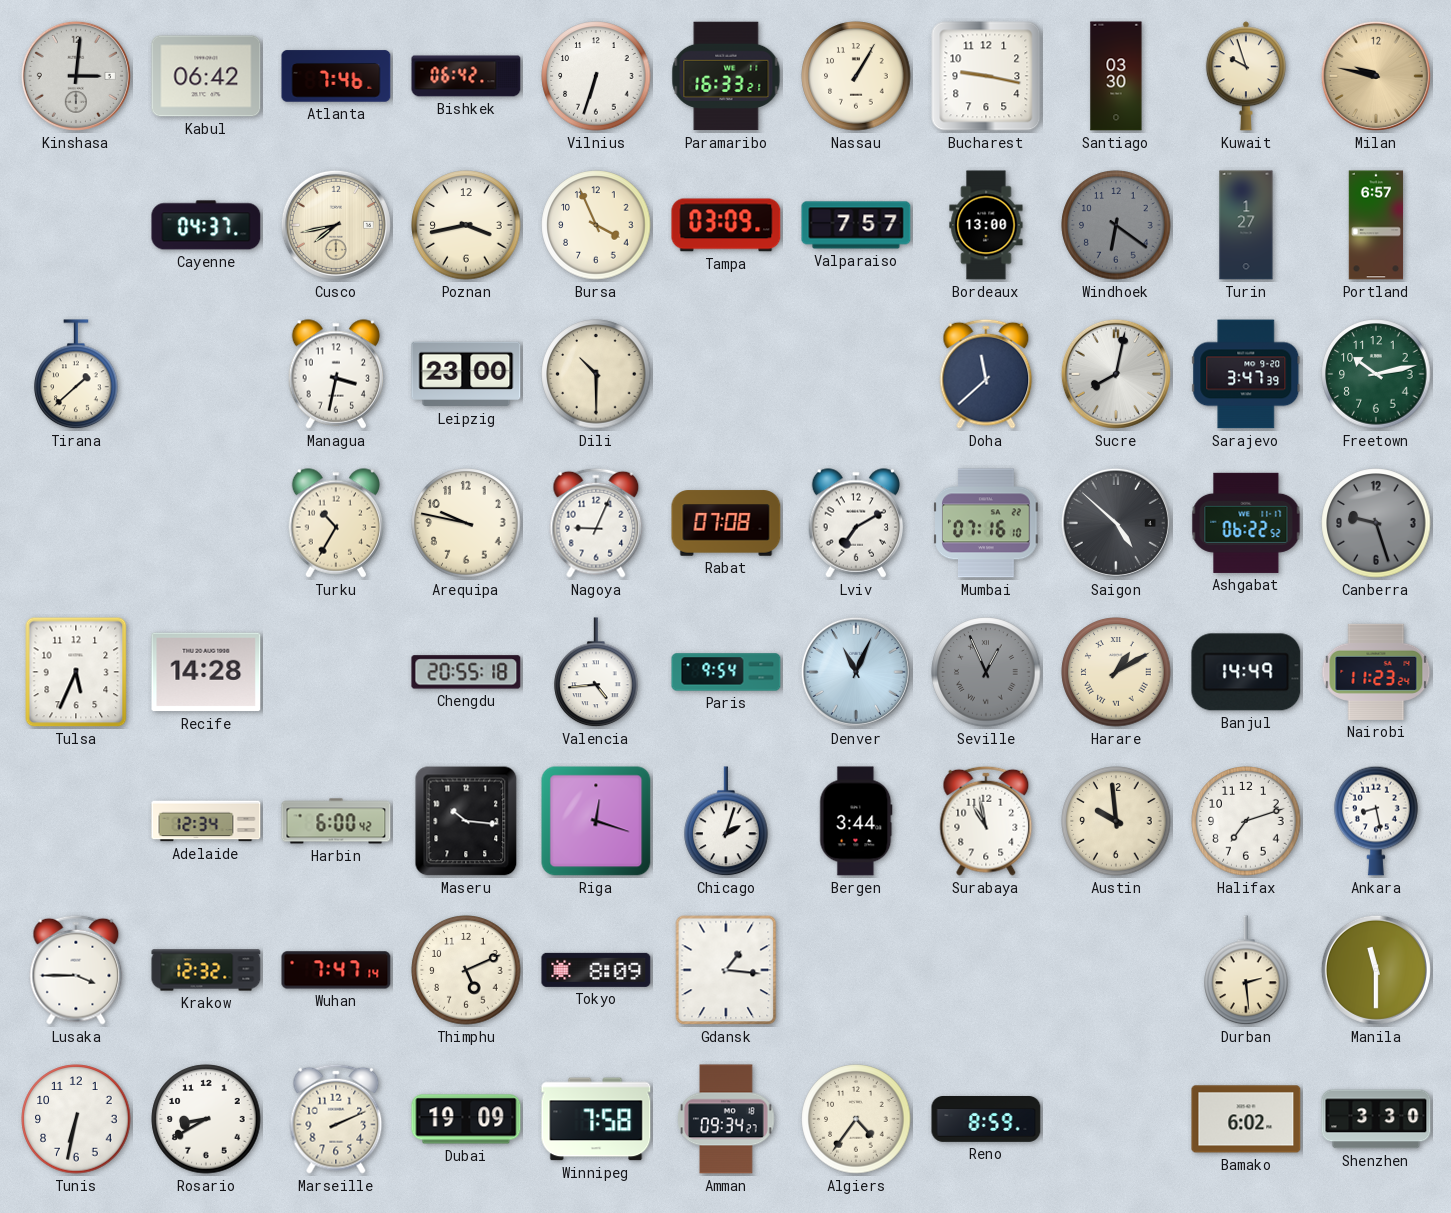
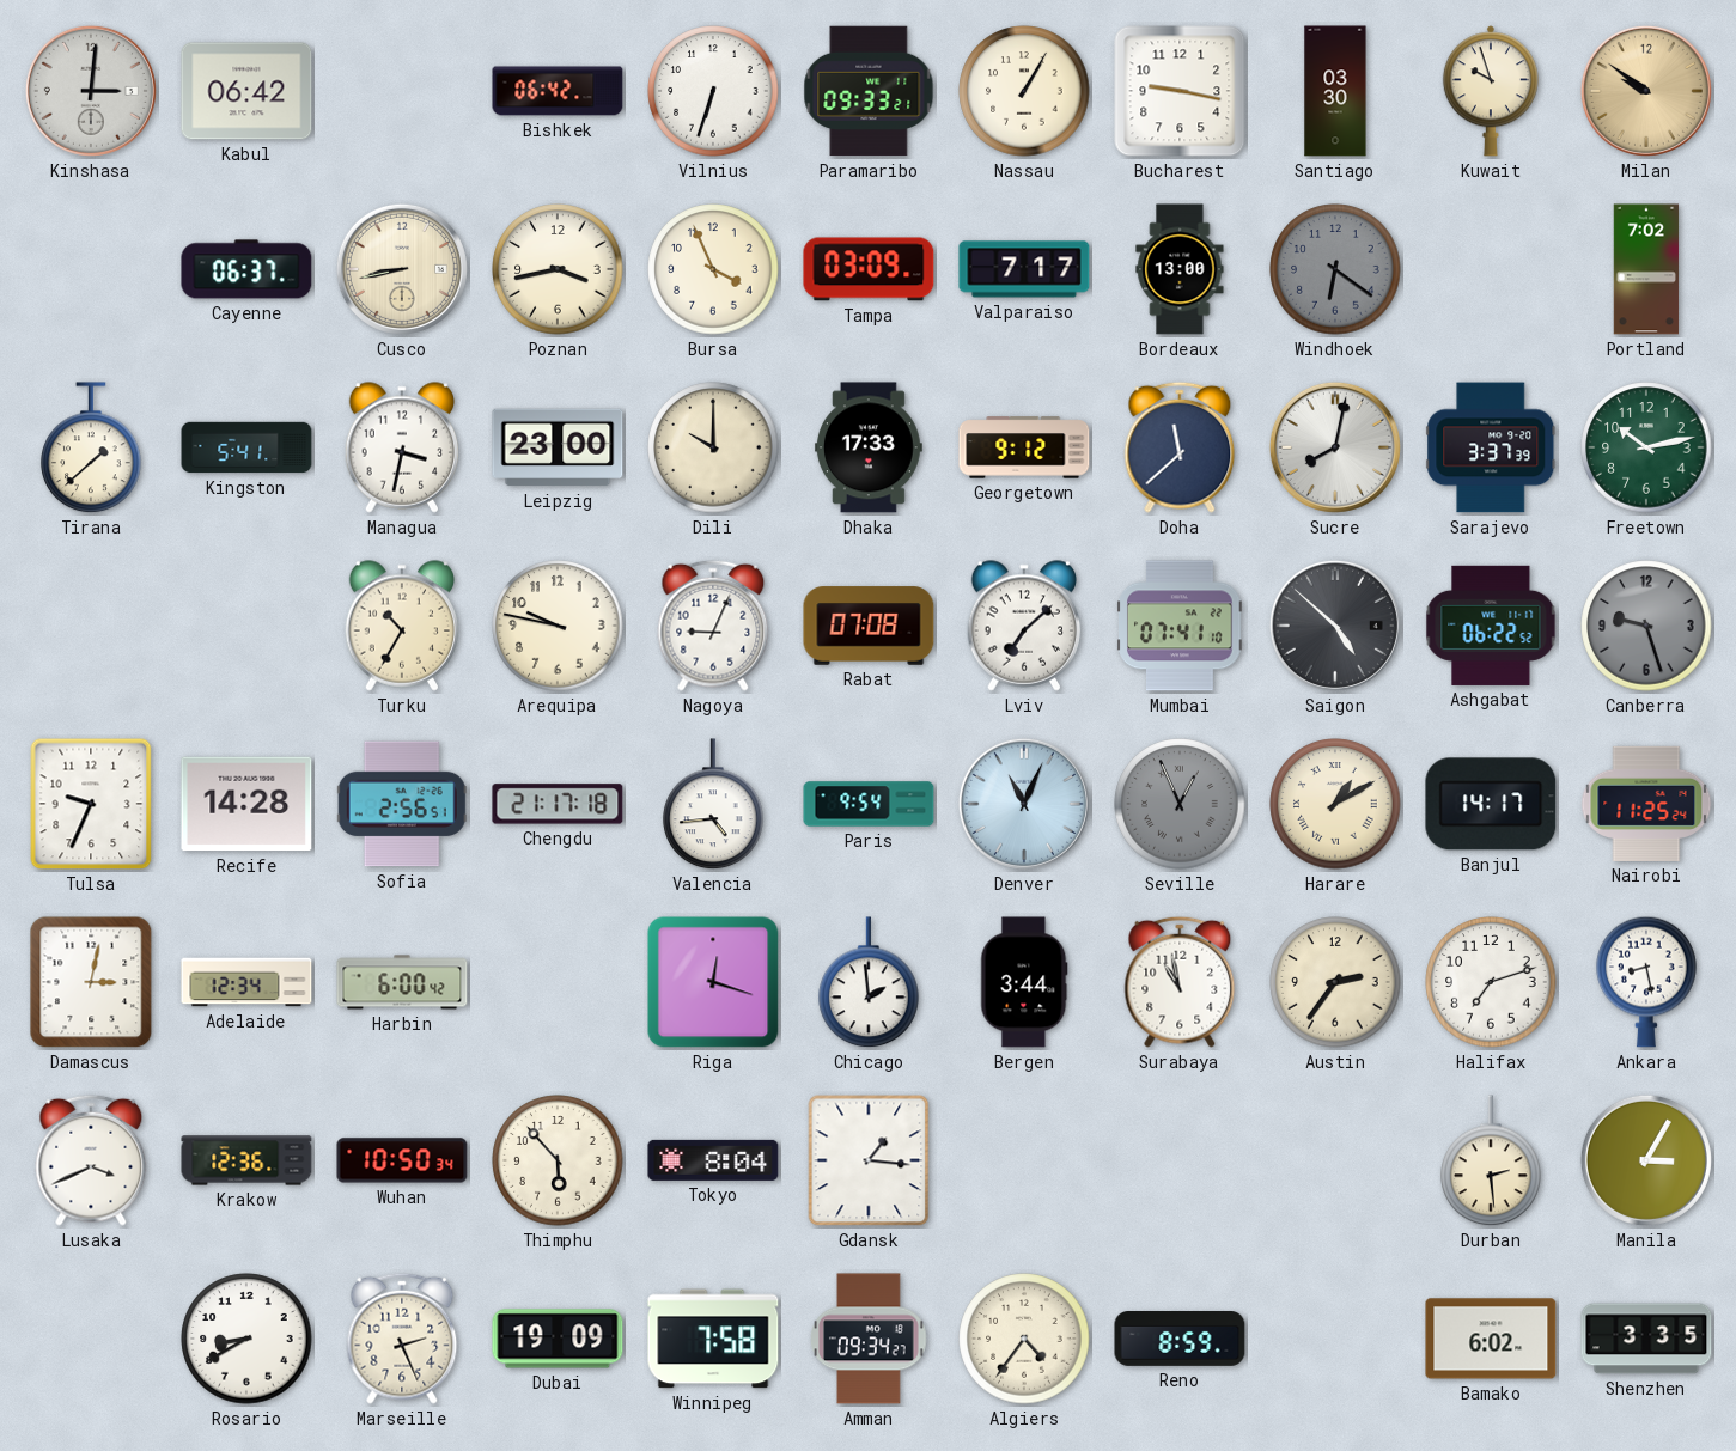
Atlanta: 7:46 -> none (336, 76)
Paramaribo: 16:33 -> 09:33 (869, 91)
Milan: 9:47 -> 9:51 (1646, 91)
Cayenne: 04:37 -> 06:37 (246, 269)
Cusco: 7:43 -> 8:43 (402, 269)
Valparaiso: 7:57 -> 7:17 (1024, 269)
Turin: 1:27 -> none (1246, 225)
Portland: 6:57 -> 7:02 (1646, 269)
Kingston: none -> 5:41 (246, 447)
Dili: 10:30 -> 10:00 (713, 447)
Dhaka: none -> 17:33 (869, 447)
Georgetown: none -> 9:12 (1024, 447)
Sarajevo: 3:47 -> 3:37 (1491, 447)
Lviv: 7:10 -> 7:08 (1024, 626)
Mumbai: 07:16 -> 07:41 (1180, 626)
Tulsa: 5:34 -> 9:34 (91, 804)
Sofia: none -> 2:56 (402, 804)
Chengdu: 20:55 -> 21:17 (558, 804)
Banjul: 14:49 -> 14:17 (1491, 804)
Nairobi: 11:23 -> 11:25 (1646, 804)
Damascus: none -> 3:02 (91, 982)
Maseru: 10:16 -> none (466, 821)
Chicago: 2:03 -> 1:59 (869, 983)
Austin: 9:59 -> 2:36 (1335, 982)
Lusaka: 3:45 -> 3:41 (91, 1160)
Krakow: 12:32 -> 12:36 (246, 1160)
Wuhan: 7:47 -> 10:50 (402, 1160)
Thimphu: 5:11 -> 5:53 (558, 1160)
Tokyo: 8:09 -> 8:04 (713, 1160)
Manila: 11:30 -> 3:05 (1646, 1160)
Tunis: 6:32 -> none (76, 1119)
Marseille: 2:11 -> 2:26 (402, 1339)
Shenzhen: 3:30 -> 3:35 (1646, 1339)
